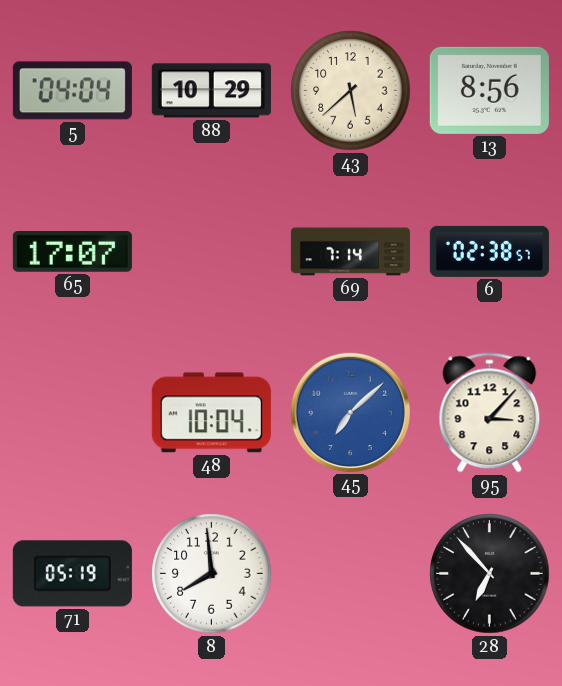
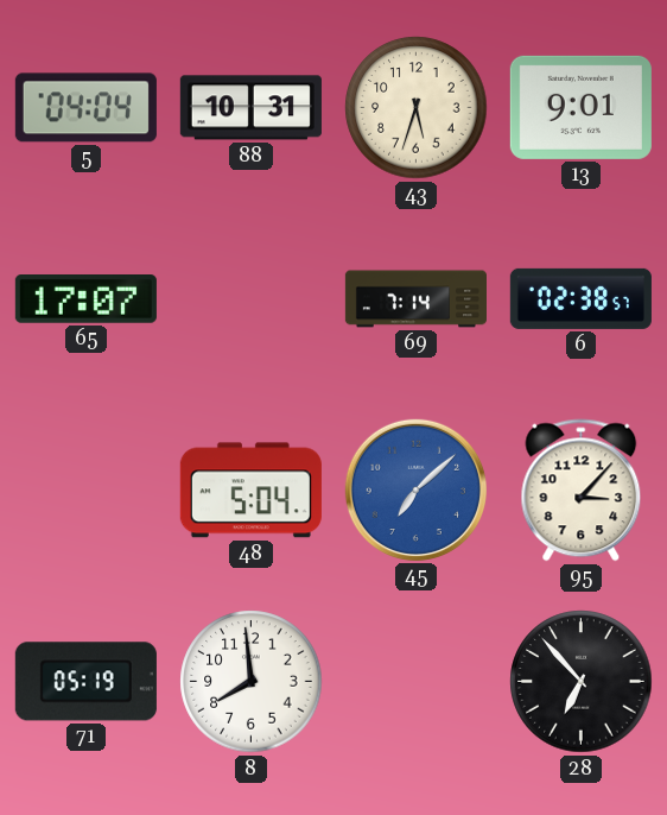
88: 10:29 -> 10:31 (250, 108)
43: 5:38 -> 5:33 (417, 108)
13: 8:56 -> 9:01 (580, 107)
48: 10:04 -> 5:04 (250, 491)
